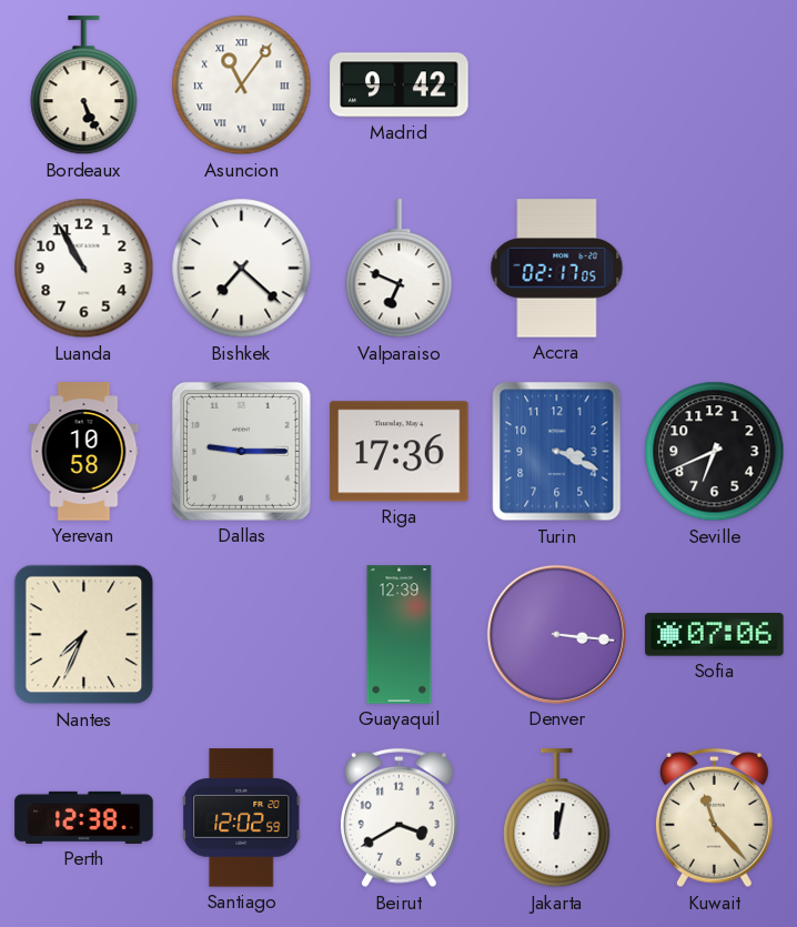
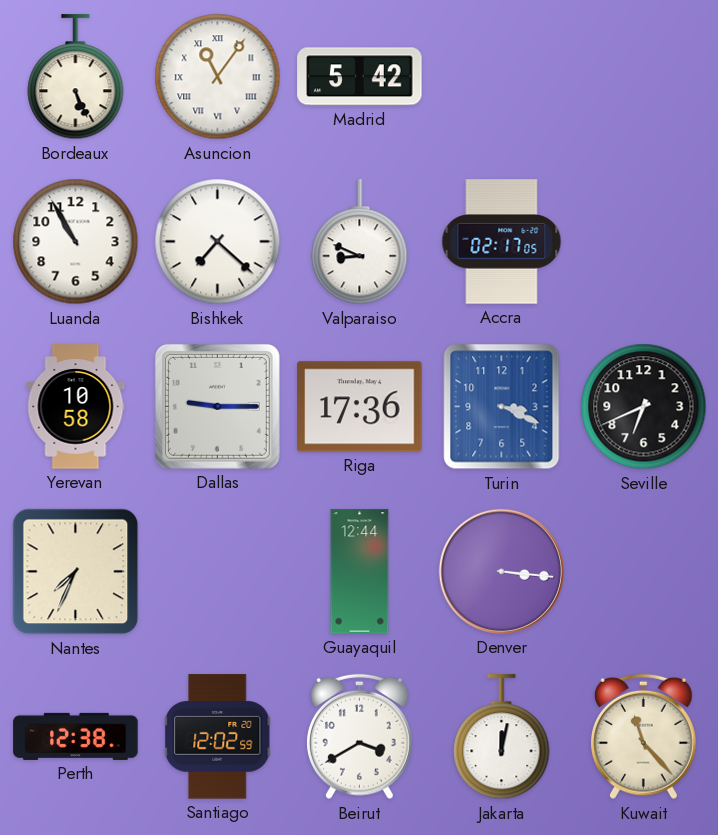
Madrid: 9:42 -> 5:42 (360, 77)
Valparaiso: 6:49 -> 8:49 (360, 242)
Guayaquil: 12:39 -> 12:44 (360, 572)
Sofia: 07:06 -> none (715, 635)
